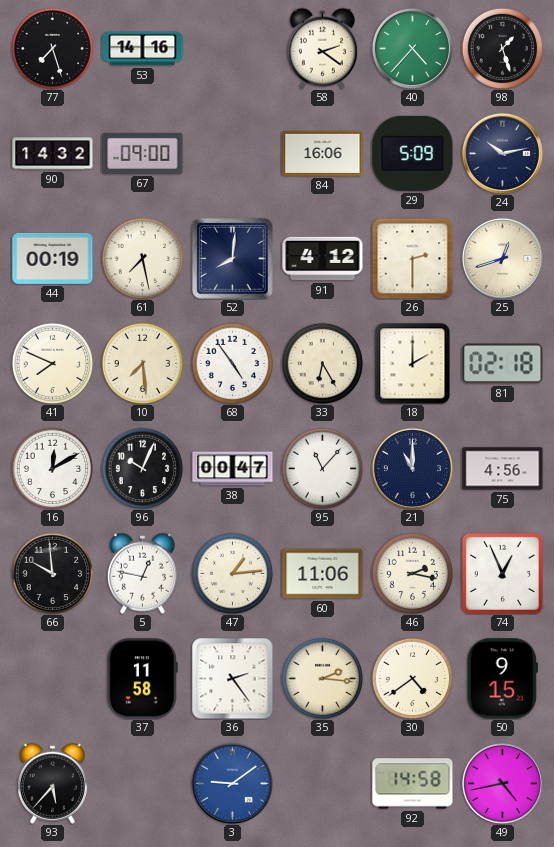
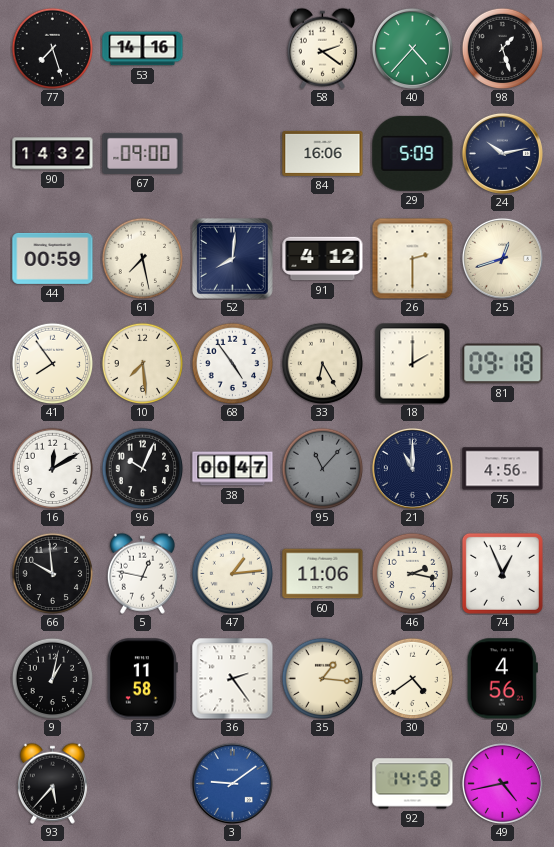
44: 00:19 -> 00:59 (53, 258)
41: 7:49 -> 7:54 (52, 363)
81: 02:18 -> 09:18 (503, 364)
95 dial: white -> grey (322, 468)
9: none -> 1:02 (52, 678)
35: 2:16 -> 1:16 (322, 678)
50: 9:15 -> 4:56 (502, 679)
